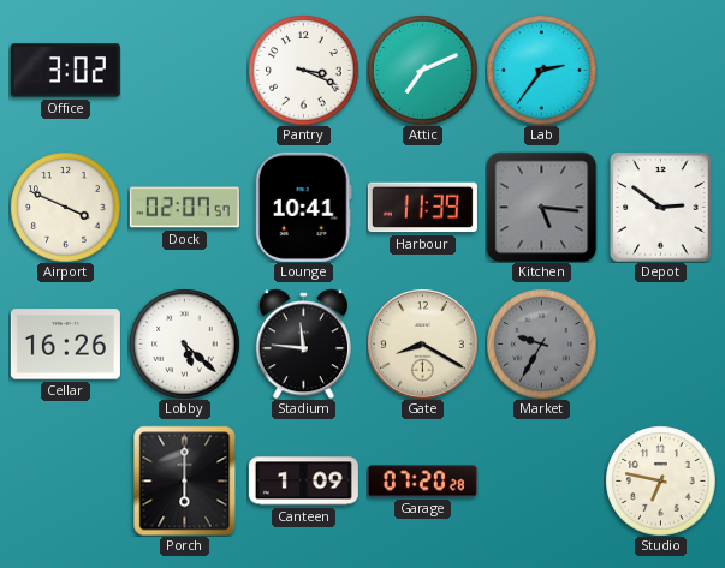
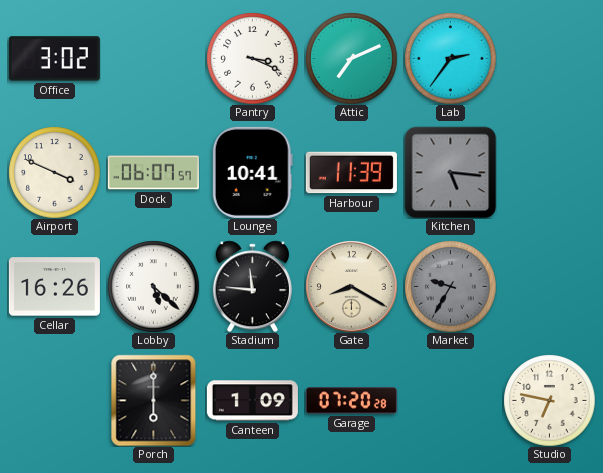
Dock: 02:07 -> 06:07 (153, 173)
Depot: 2:51 -> none (661, 207)
